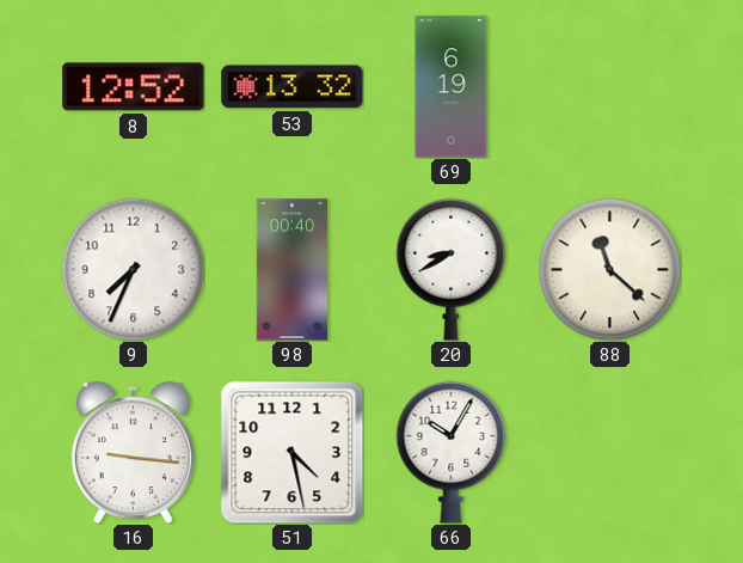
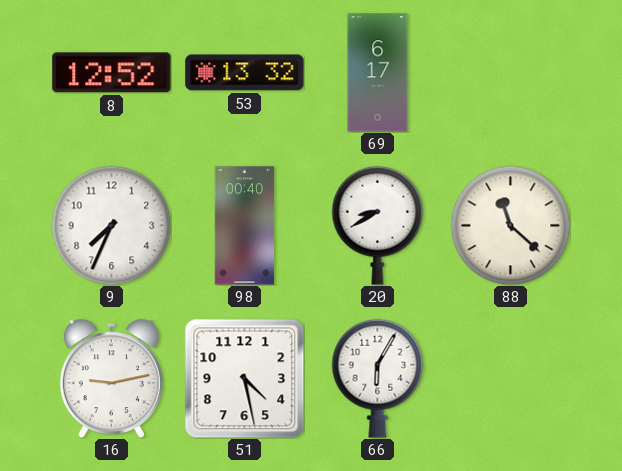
69: 6:19 -> 6:17 (378, 73)
16: 9:16 -> 9:13 (111, 379)
66: 10:05 -> 6:05 (378, 378)
